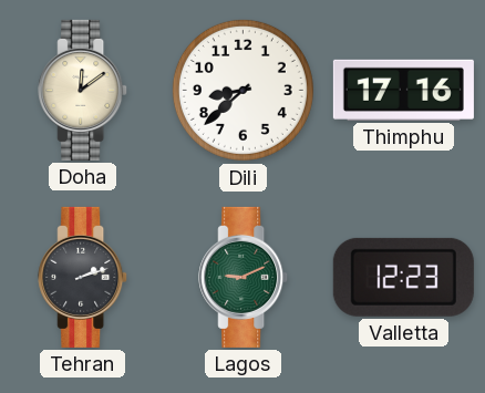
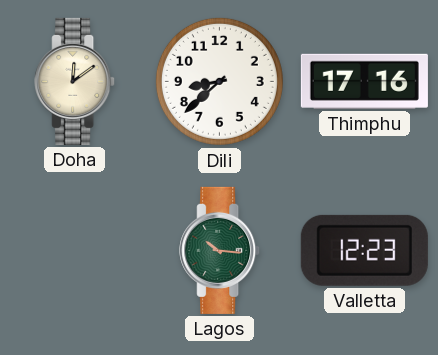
Tehran: 2:12 -> none (83, 277)
Lagos: 9:11 -> 10:16 (220, 250)
